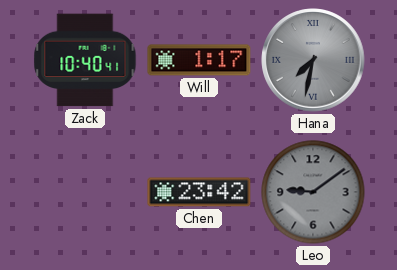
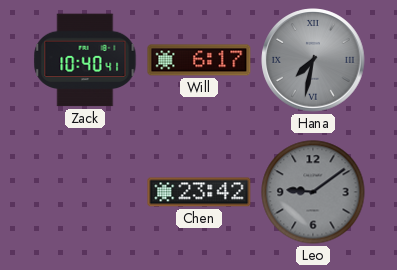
Will: 1:17 -> 6:17 (199, 60)
